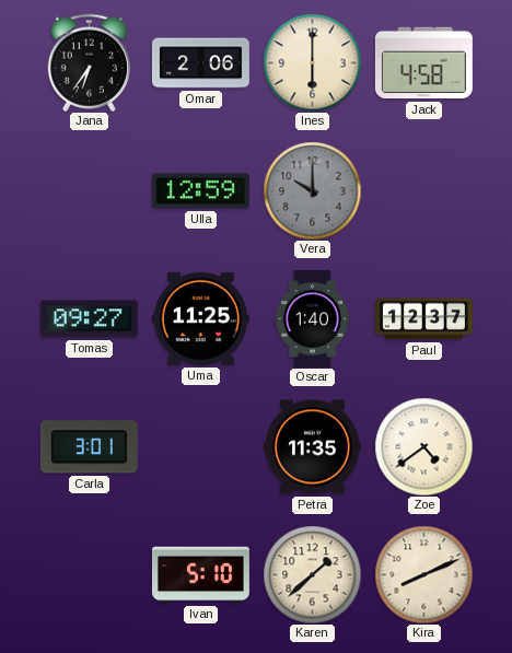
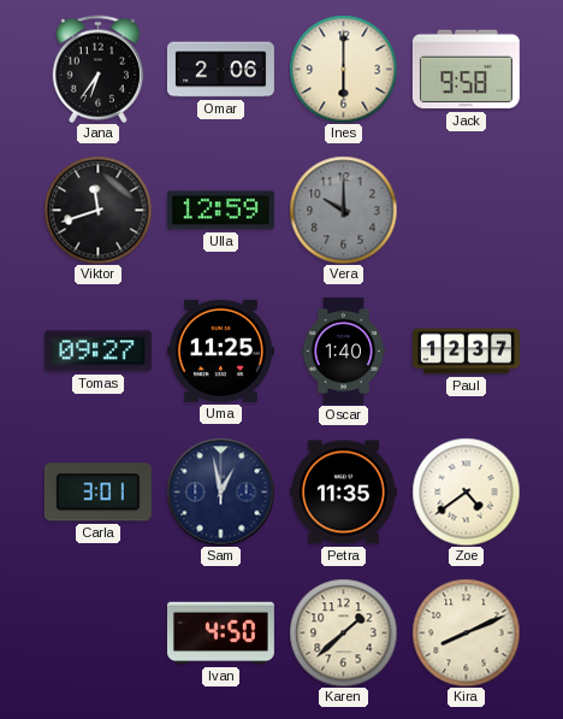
Jack: 4:58 -> 9:58 (466, 70)
Viktor: none -> 11:42 (97, 210)
Sam: none -> 12:58 (220, 491)
Ivan: 5:10 -> 4:50 (220, 633)
